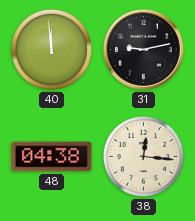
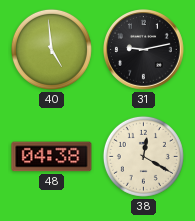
40: 11:59 -> 4:59 (51, 49)
38: 12:16 -> 12:20 (143, 156)
